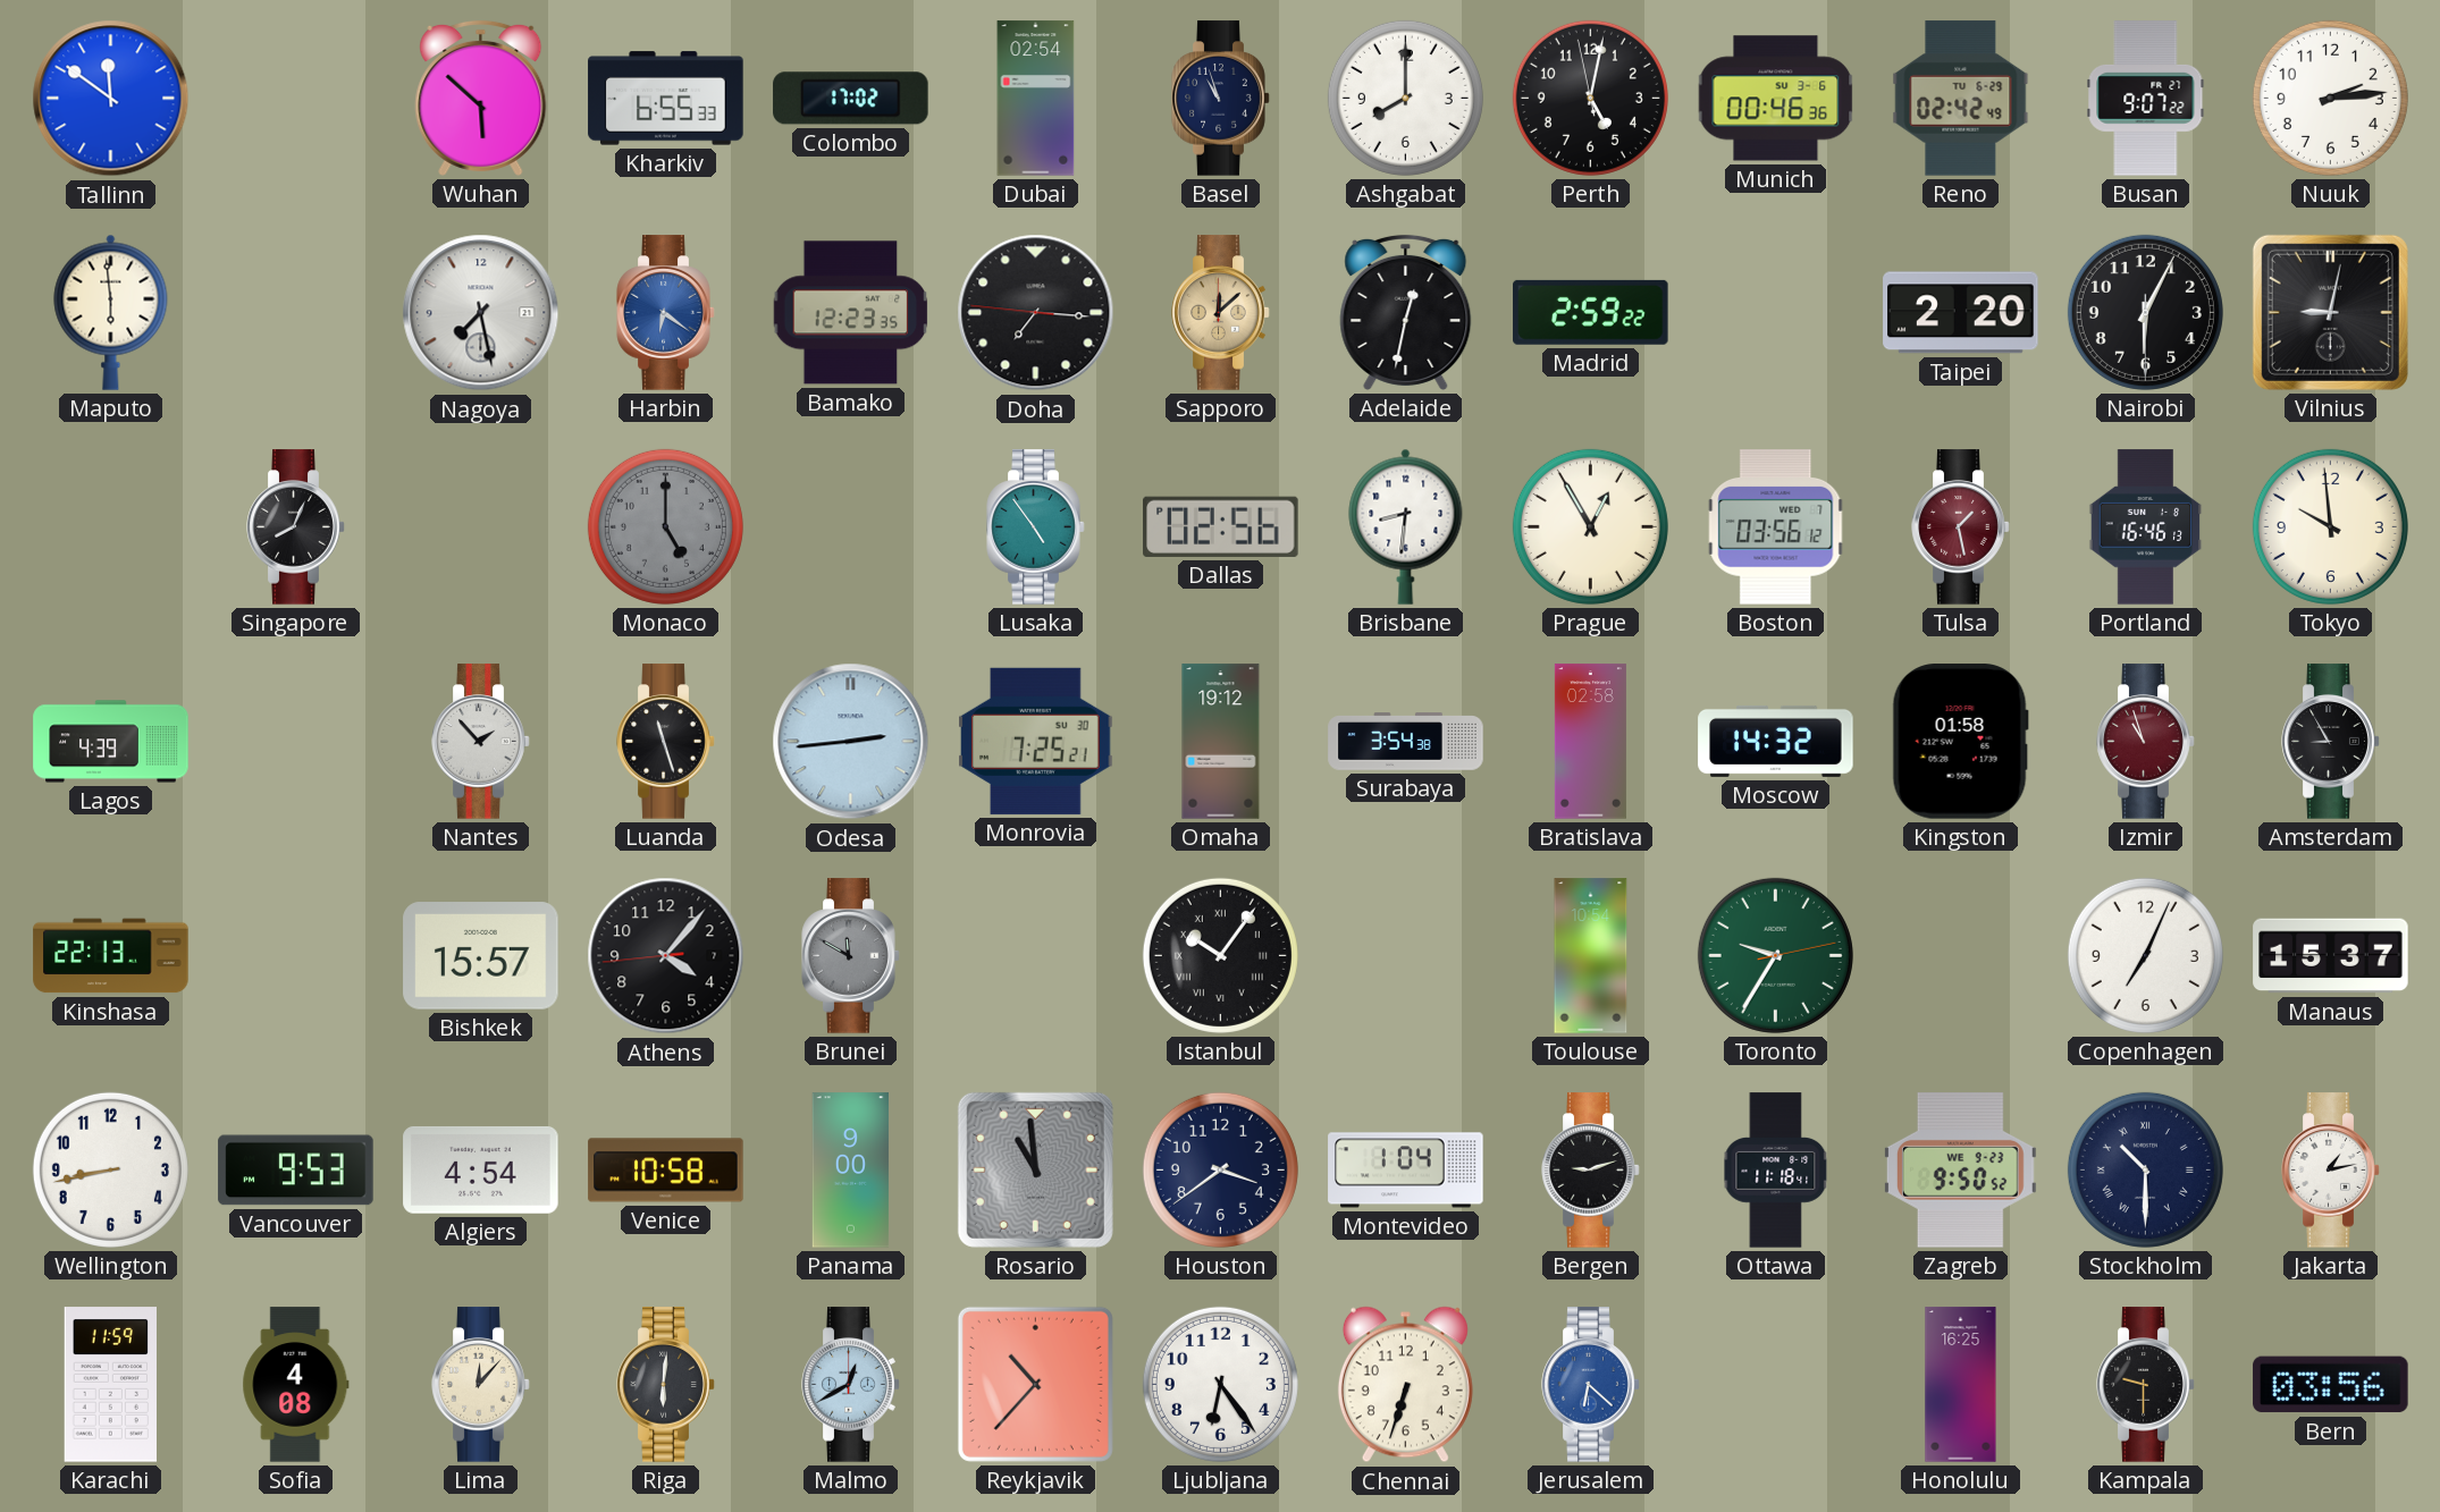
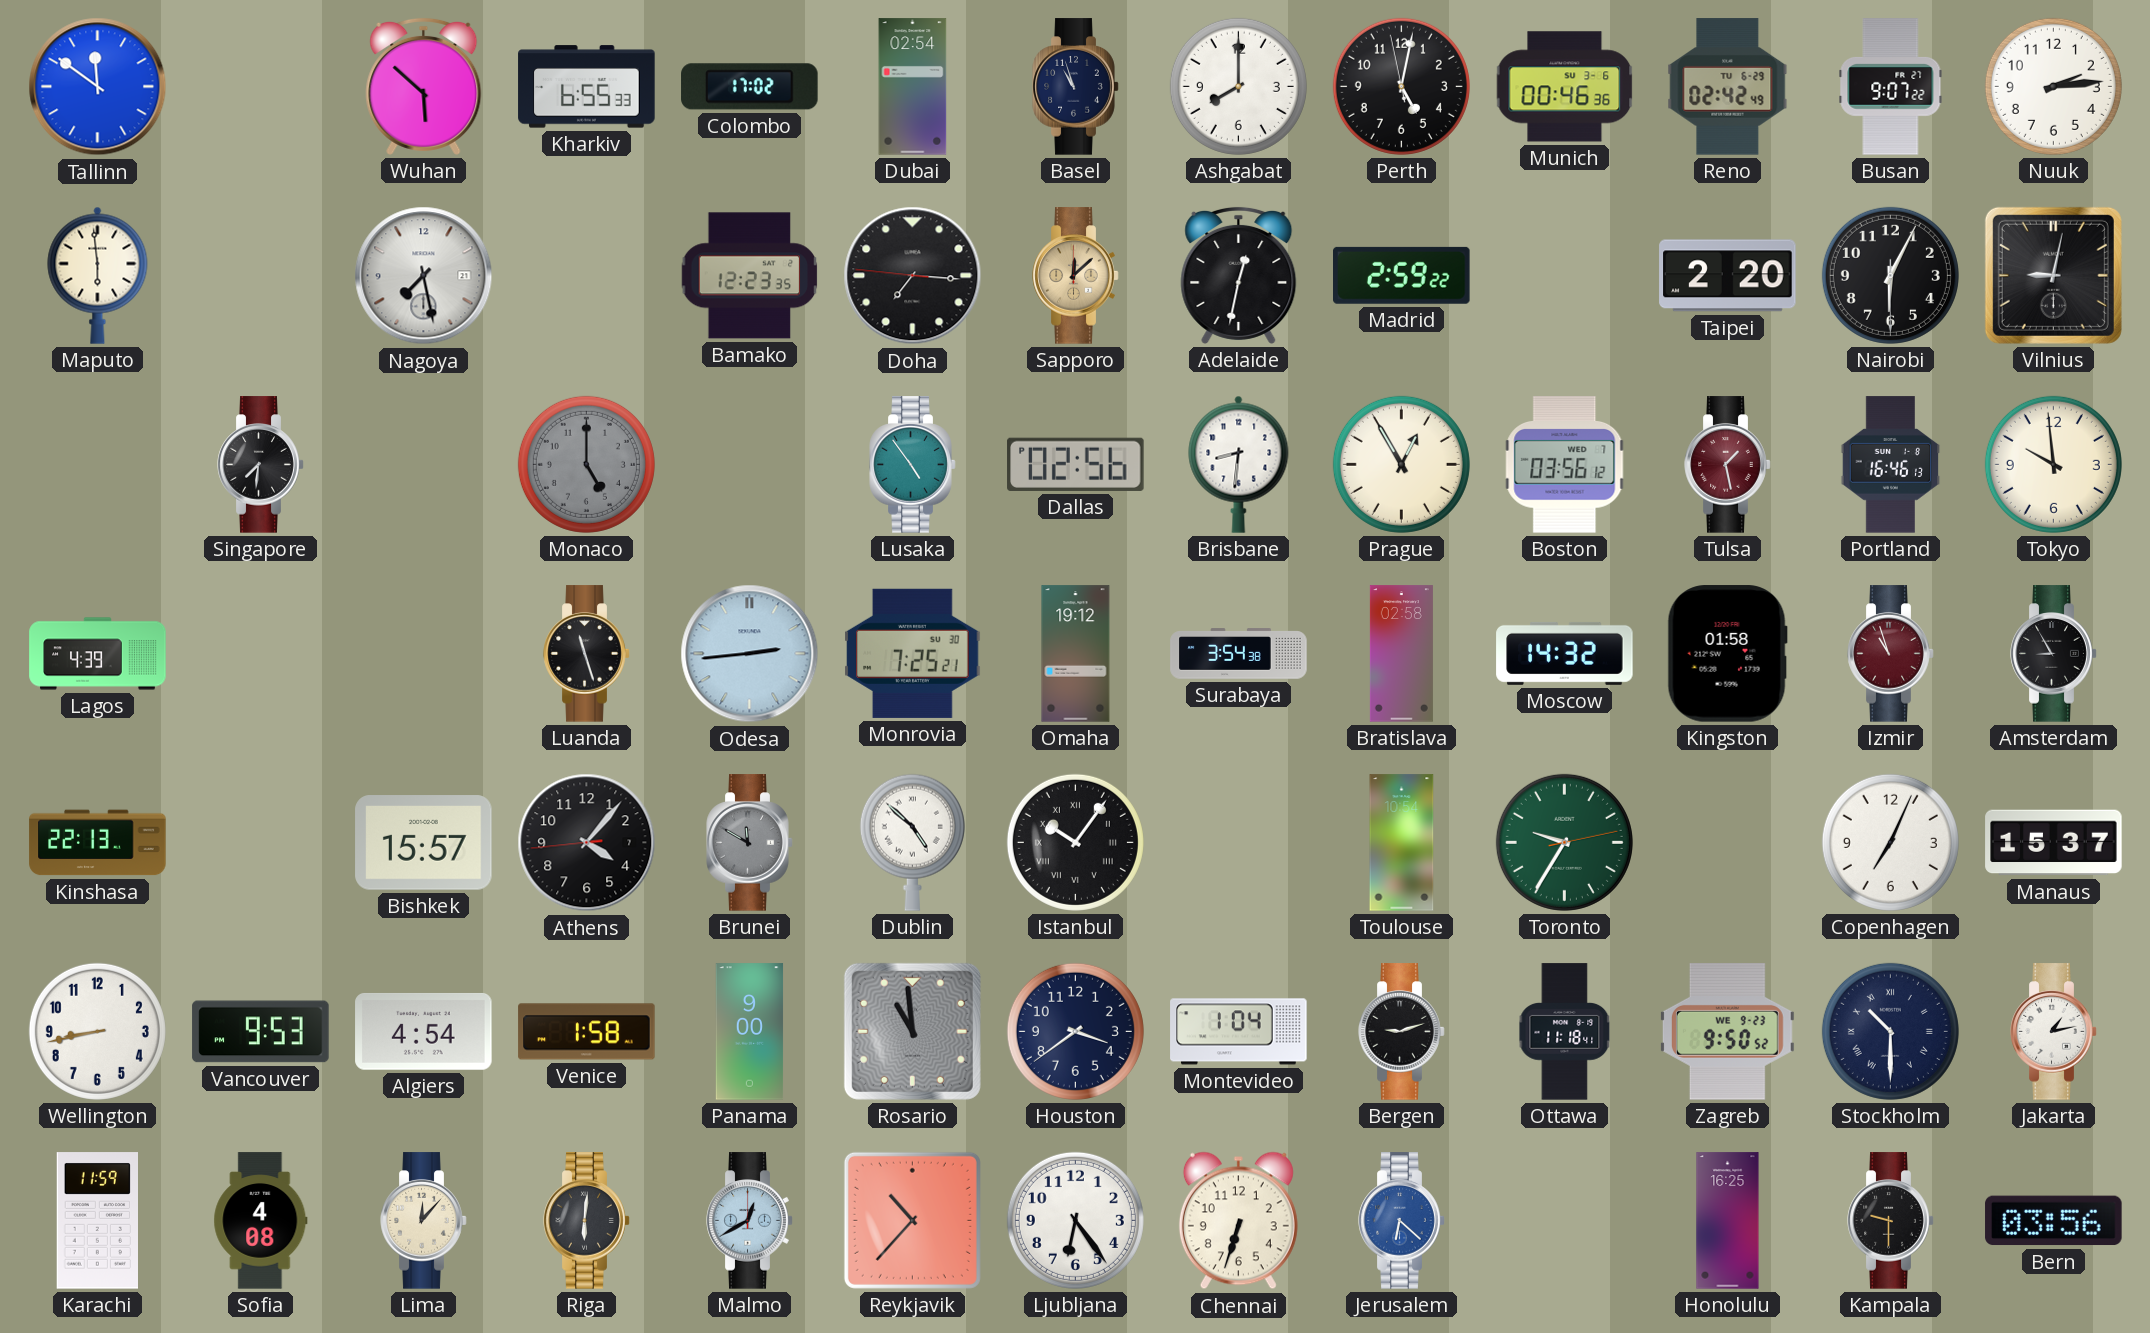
Harbin: 6:21 -> none (666, 313)
Singapore: 8:04 -> 7:31 (261, 465)
Nantes: 1:53 -> none (481, 742)
Dublin: none -> 4:52 (912, 842)
Venice: 10:58 -> 1:58 (587, 1032)
